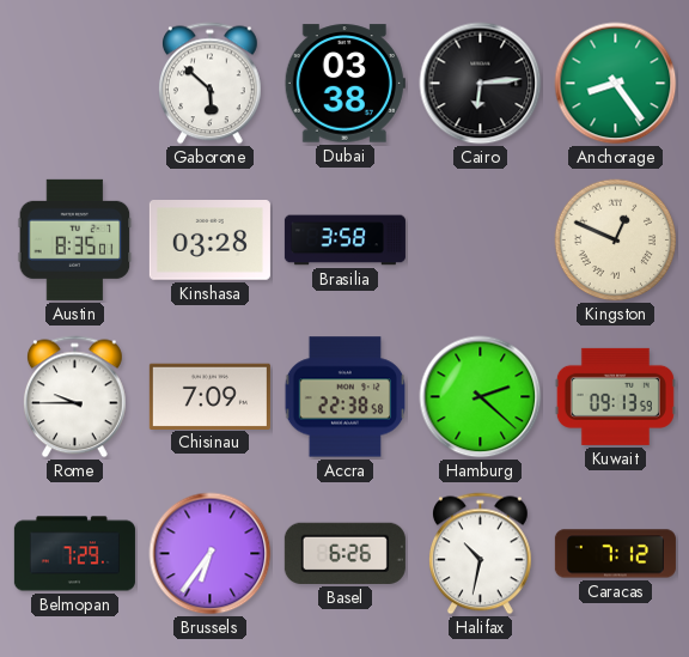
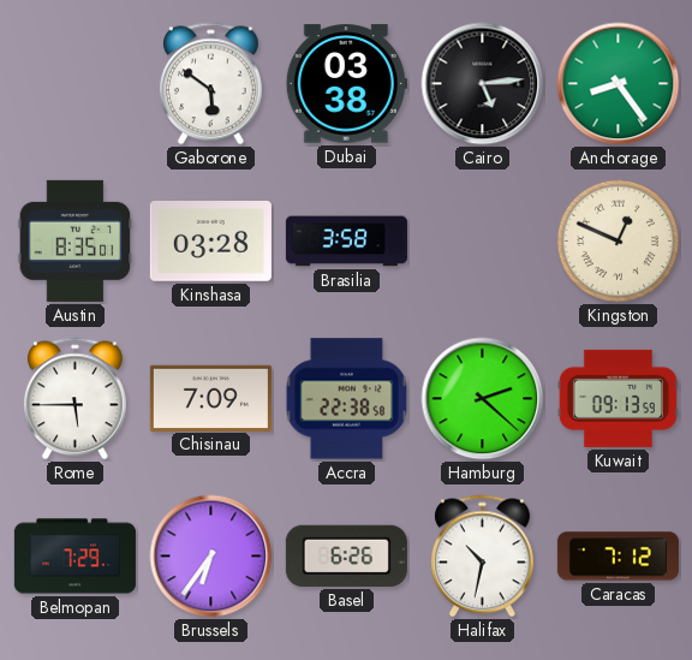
Gaborone: 5:52 -> 5:51 (210, 84)
Cairo: 6:14 -> 5:14 (483, 84)
Rome: 9:45 -> 5:45 (74, 399)
